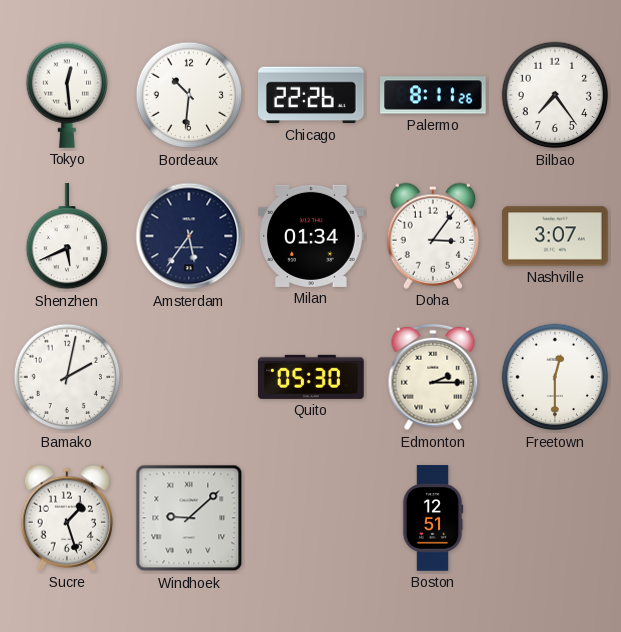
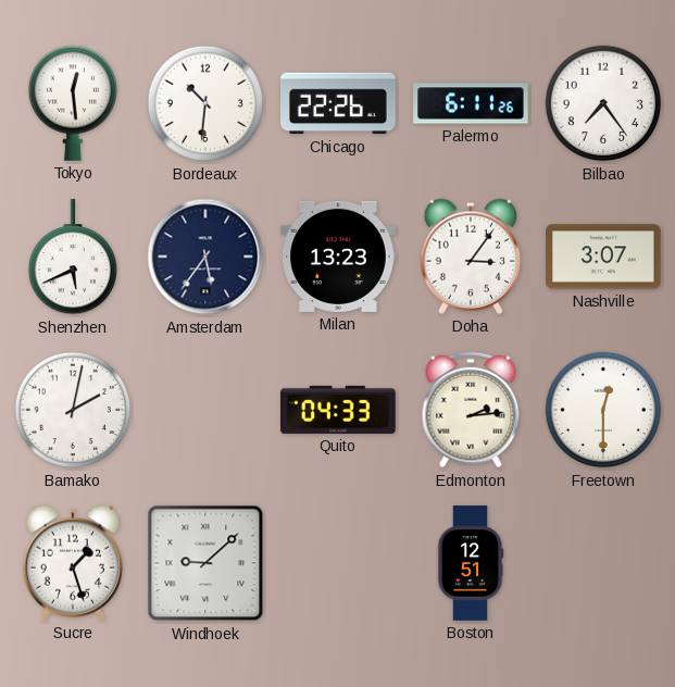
Palermo: 8:11 -> 6:11 (471, 103)
Milan: 01:34 -> 13:23 (338, 257)
Quito: 05:30 -> 04:33 (338, 410)
Edmonton: 2:15 -> 2:14 (471, 410)
